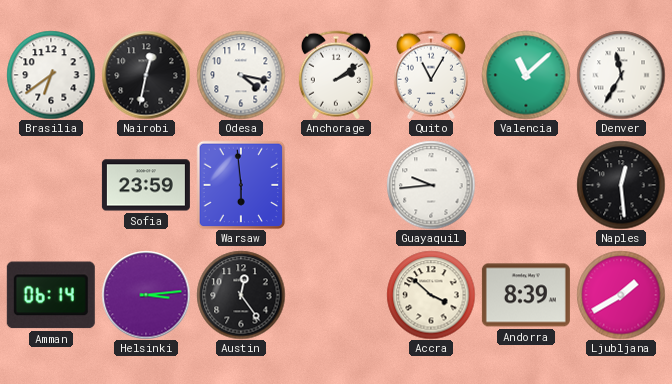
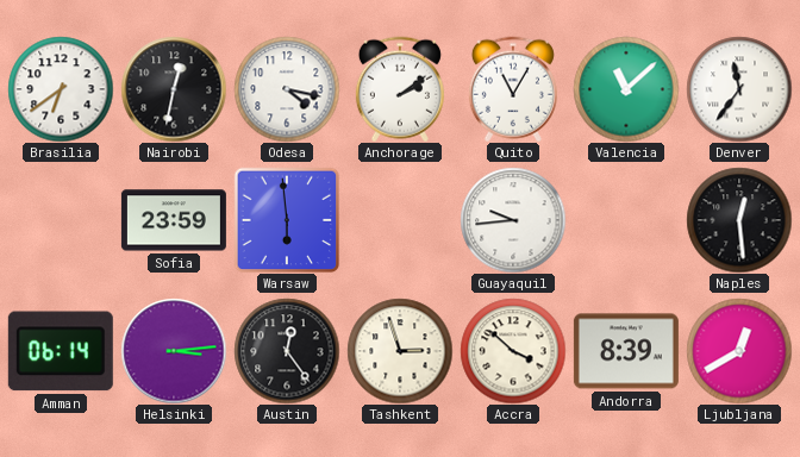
Denver: 11:35 -> 11:36 (739, 89)
Tashkent: none -> 2:57 (400, 351)
Ljubljana: 1:40 -> 12:40 (739, 351)
